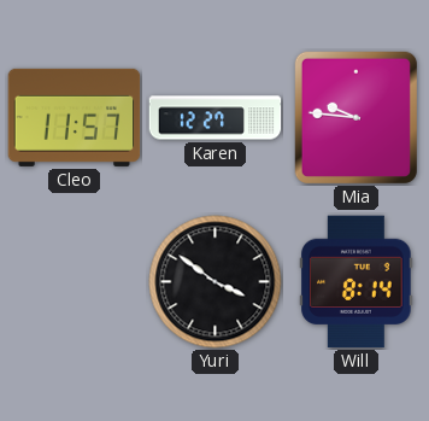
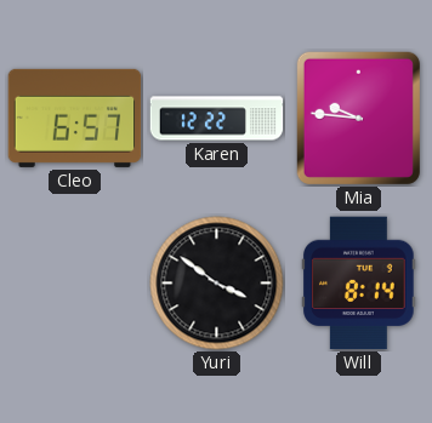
Cleo: 11:57 -> 6:57 (75, 118)
Karen: 12:27 -> 12:22 (217, 119)
